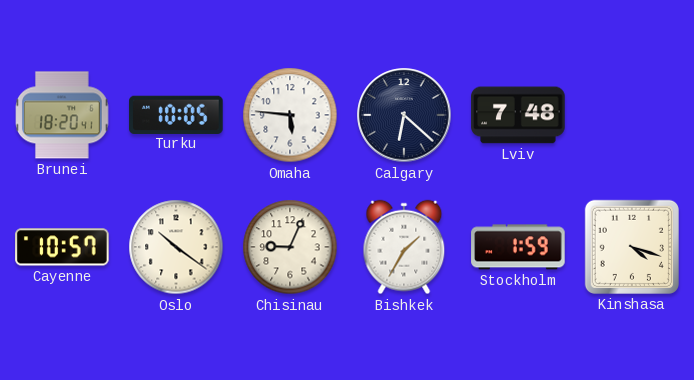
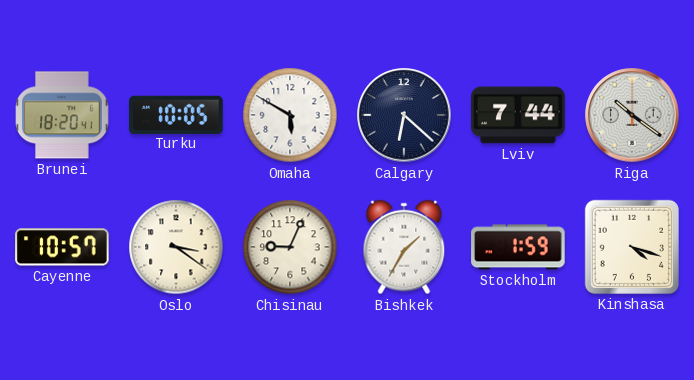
Omaha: 5:46 -> 5:50 (290, 115)
Lviv: 7:48 -> 7:44 (518, 115)
Riga: none -> 10:21 (632, 115)
Oslo: 10:21 -> 3:21 (176, 247)
